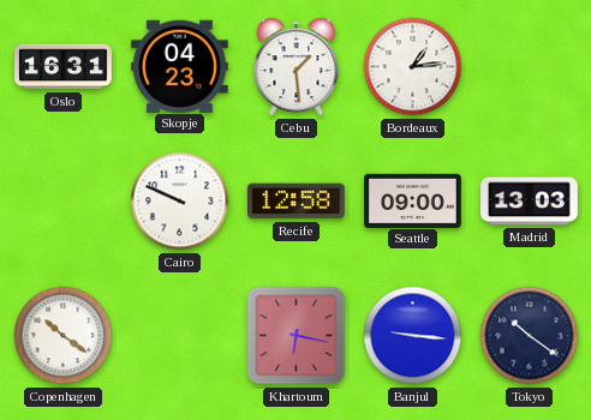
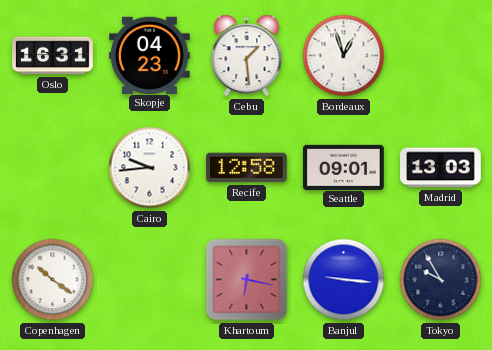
Bordeaux: 1:14 -> 12:57 (344, 56)
Cairo: 9:49 -> 9:44 (150, 168)
Seattle: 09:00 -> 09:01 (344, 167)
Tokyo: 10:21 -> 9:55 (441, 280)
